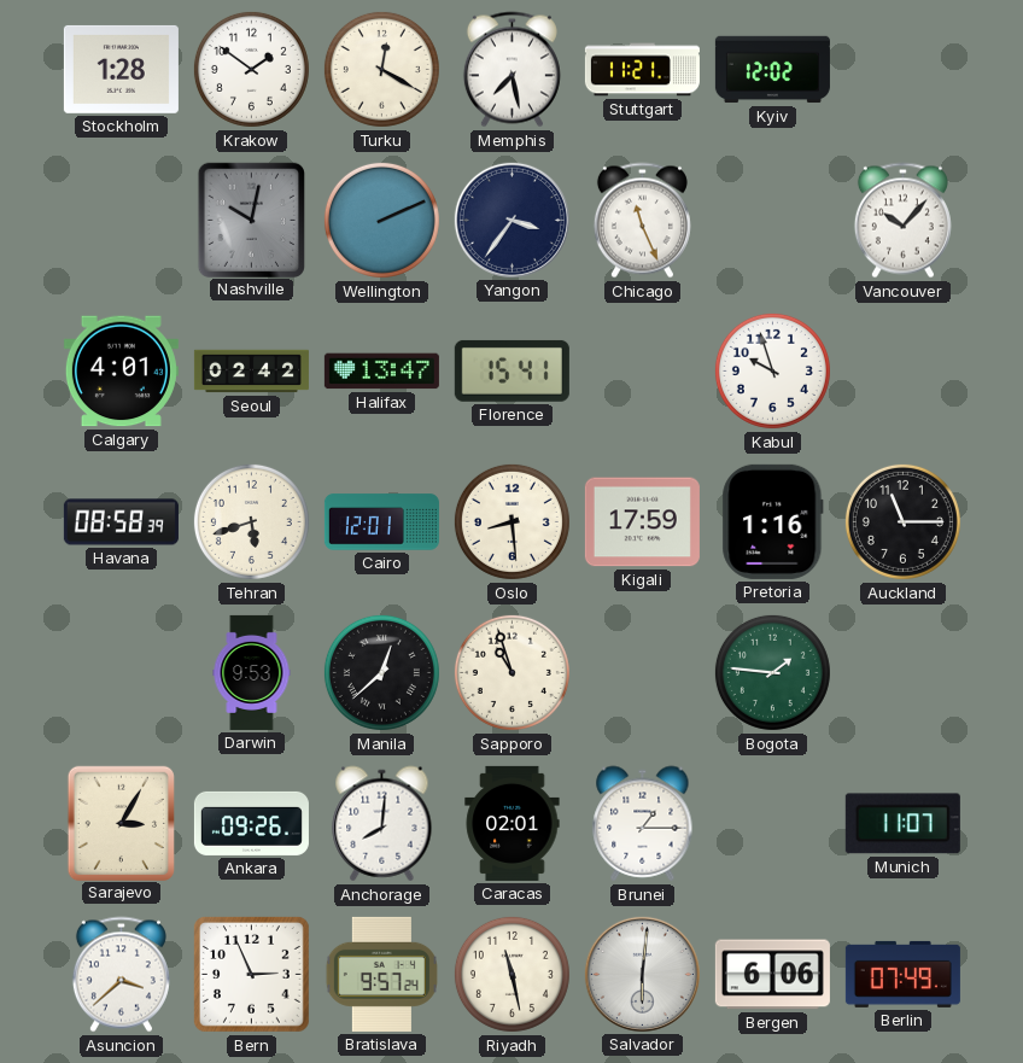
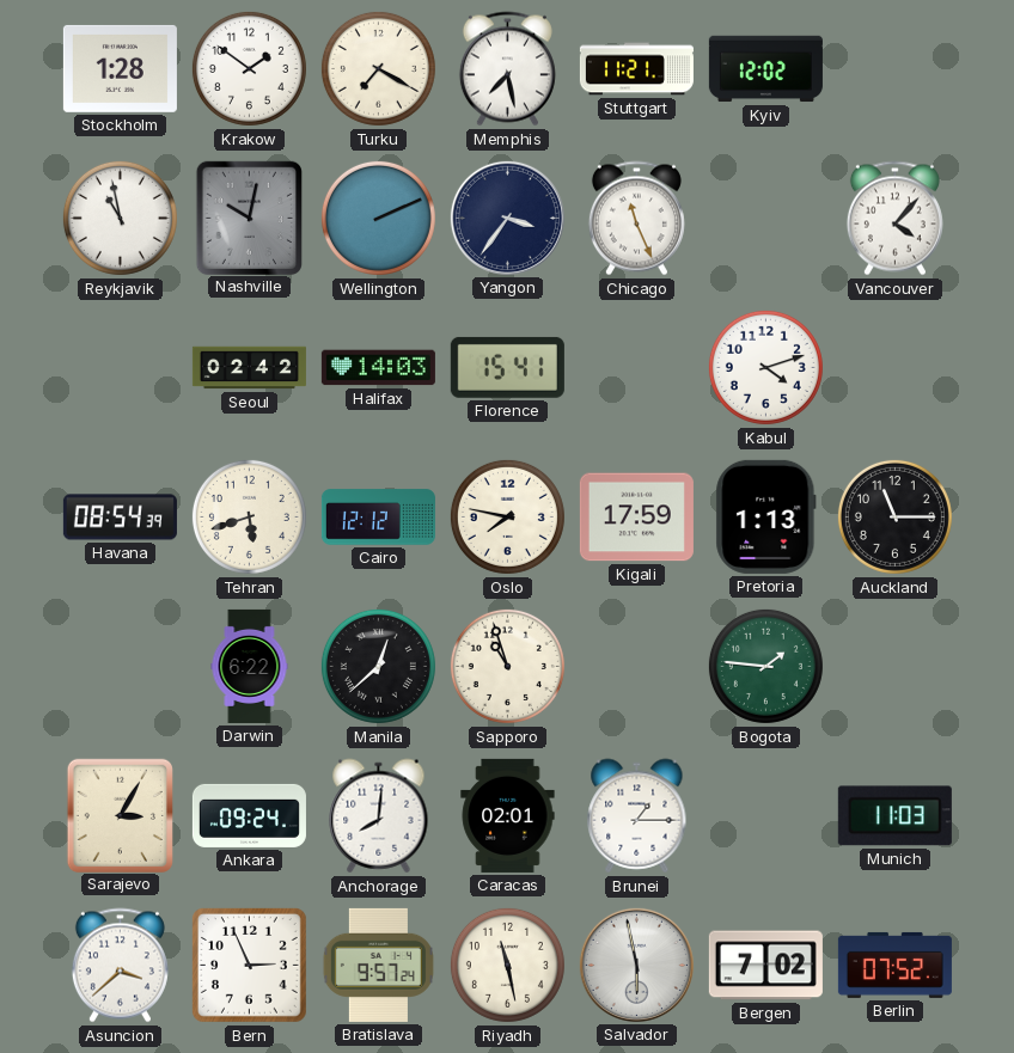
Turku: 12:20 -> 7:20 (378, 68)
Reykjavik: none -> 10:58 (120, 218)
Vancouver: 10:07 -> 4:07 (894, 219)
Calgary: 4:01 -> none (121, 372)
Halifax: 13:47 -> 14:03 (378, 368)
Kabul: 9:57 -> 4:12 (765, 367)
Havana: 08:58 -> 08:54 (120, 518)
Cairo: 12:01 -> 12:12 (378, 518)
Oslo: 8:29 -> 7:47 (507, 516)
Pretoria: 1:16 -> 1:13 (766, 516)
Darwin: 9:53 -> 6:22 (250, 666)
Ankara: 09:26 -> 09:24 (249, 815)
Munich: 11:07 -> 11:03 (894, 816)
Salvador: 6:01 -> 5:58 (636, 965)
Bergen: 6:06 -> 7:02 (765, 966)
Berlin: 07:49 -> 07:52 (894, 965)
